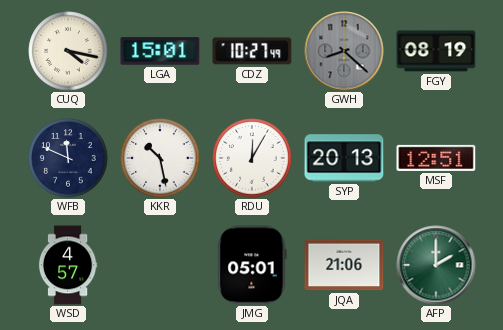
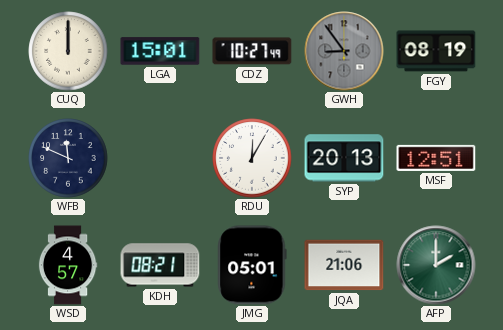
CUQ: 4:17 -> 12:00 (68, 51)
GWH: 8:22 -> 8:54 (344, 51)
KKR: 10:28 -> none (160, 158)
KDH: none -> 08:21 (160, 265)
